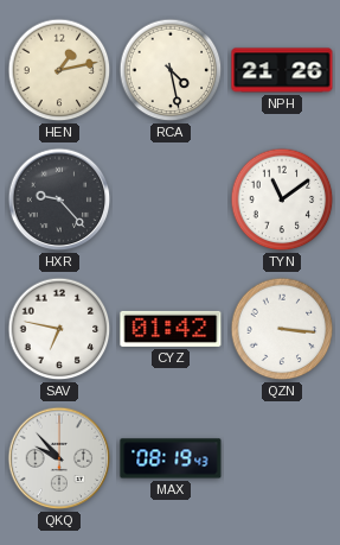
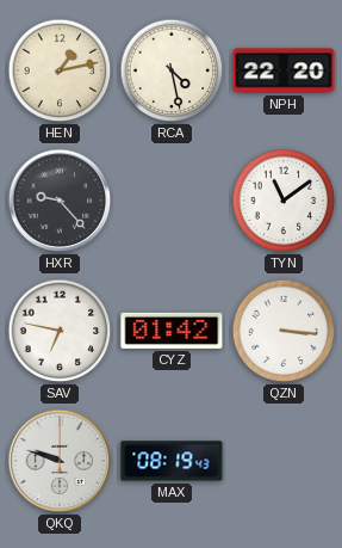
NPH: 21:26 -> 22:20 (284, 70)
QKQ: 9:53 -> 9:48 (60, 461)
